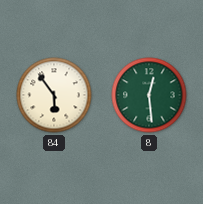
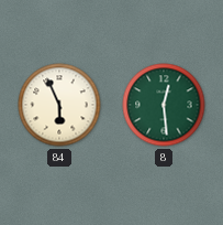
84: 5:54 -> 5:56 (59, 105)
